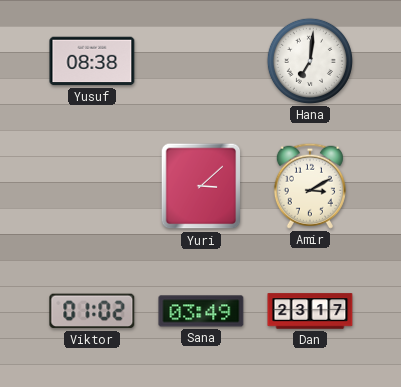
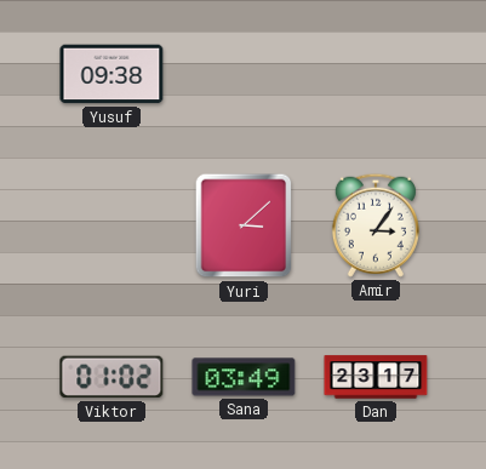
Yusuf: 08:38 -> 09:38 (112, 74)
Hana: 7:01 -> none (310, 61)
Amir: 3:10 -> 3:06 (376, 225)
